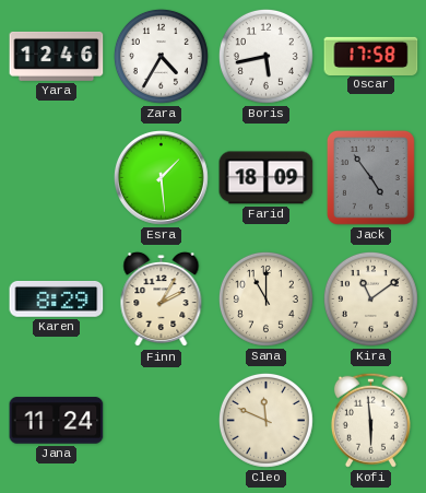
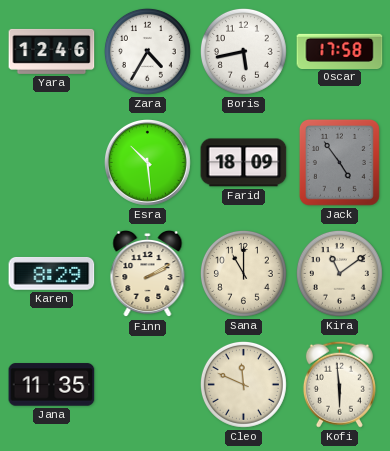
Esra: 1:29 -> 10:29 (148, 163)
Finn: 2:05 -> 2:10 (148, 274)
Jana: 11:24 -> 11:35 (52, 385)
